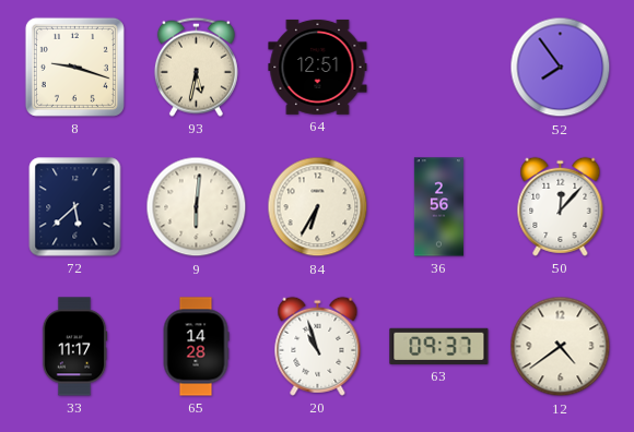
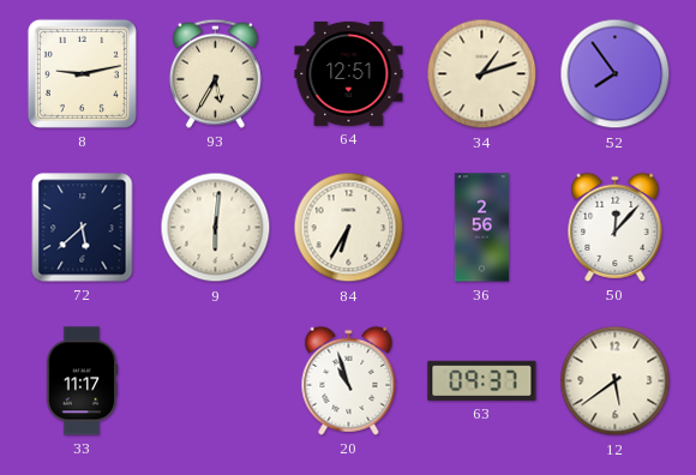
8: 9:18 -> 9:13 (82, 73)
93: 5:32 -> 5:35 (215, 73)
34: none -> 1:12 (482, 74)
65: 14:28 -> none (196, 347)
12: 4:39 -> 5:39 (616, 381)
